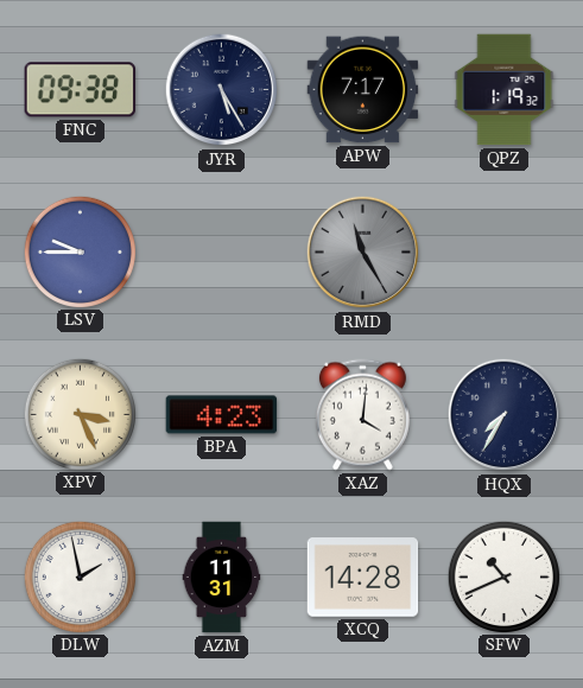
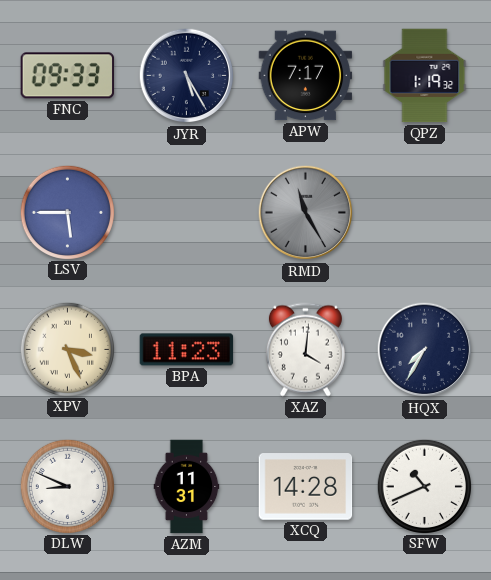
FNC: 09:38 -> 09:33 (68, 76)
LSV: 9:45 -> 5:45 (67, 212)
BPA: 4:23 -> 11:23 (187, 350)
DLW: 1:58 -> 8:49 (67, 486)
